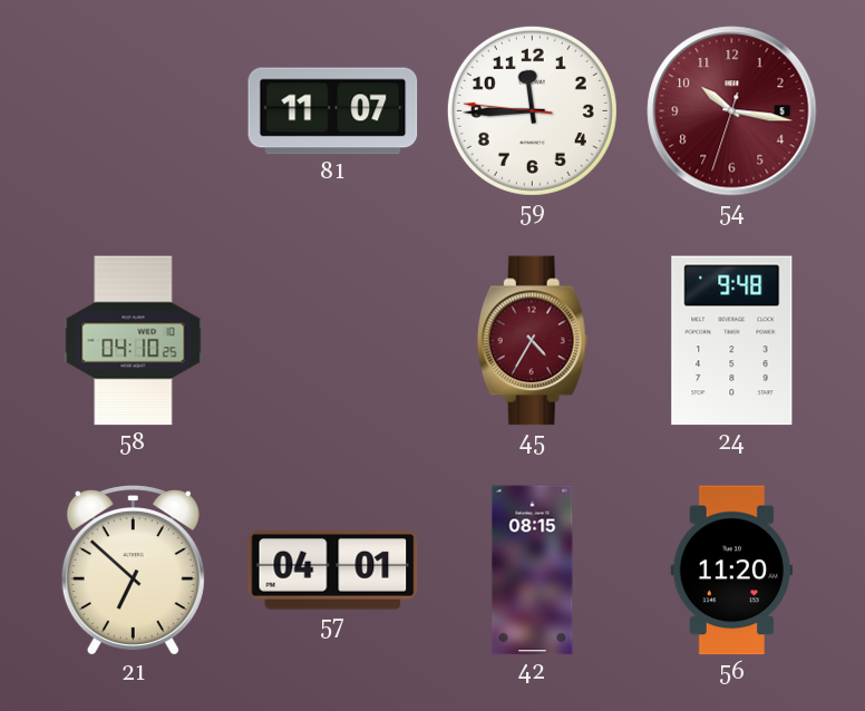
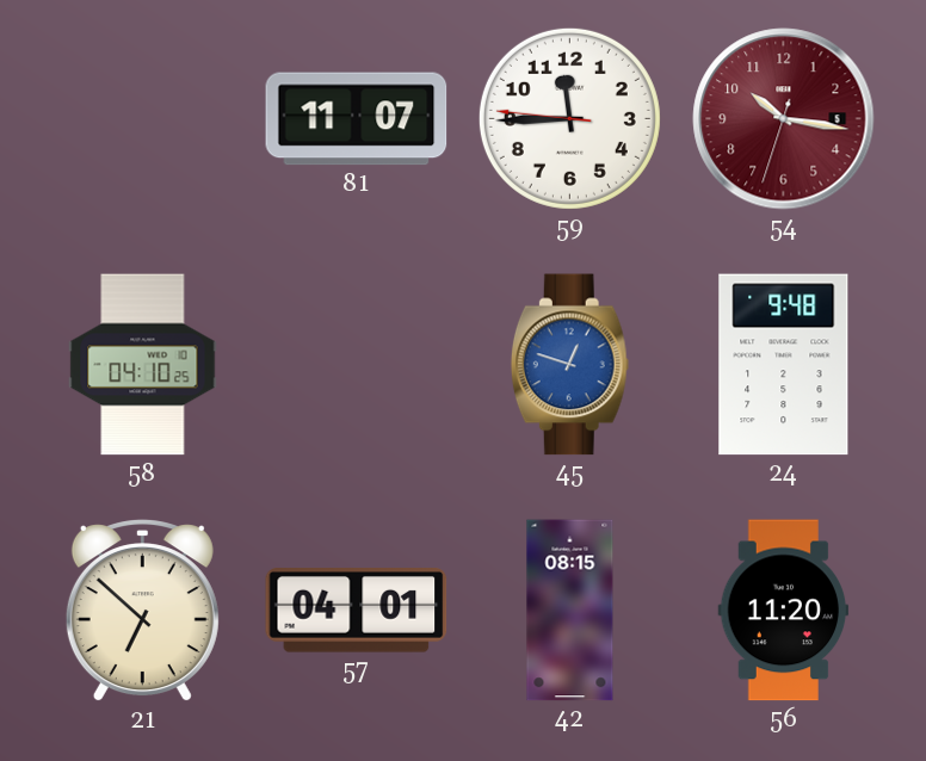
45: 4:35 -> 12:48 (569, 365)
45 dial: burgundy -> blue (569, 365)
